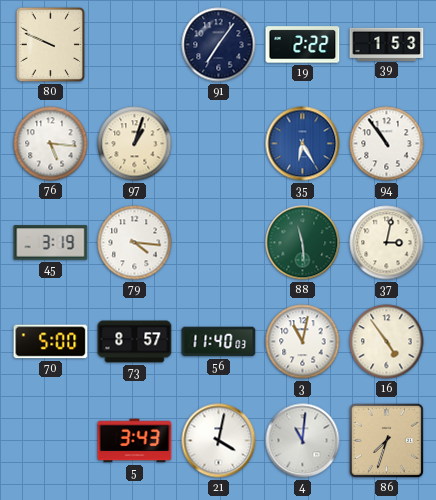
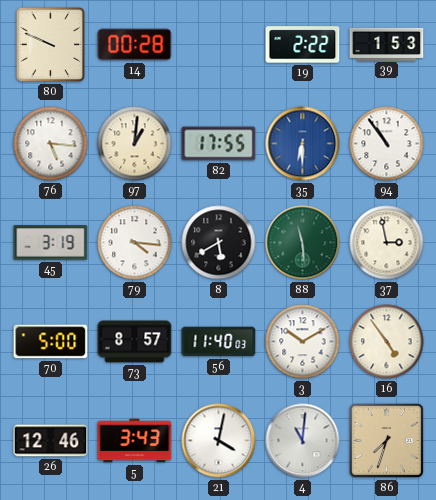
14: none -> 00:28 (135, 45)
91: 7:06 -> none (219, 45)
97: 1:03 -> 1:01 (135, 144)
82: none -> 17:55 (219, 144)
35: 6:25 -> 6:30 (303, 144)
8: none -> 5:40 (219, 243)
37: 3:02 -> 2:58 (387, 243)
3: 11:02 -> 10:10 (303, 342)
26: none -> 12:46 (51, 441)
